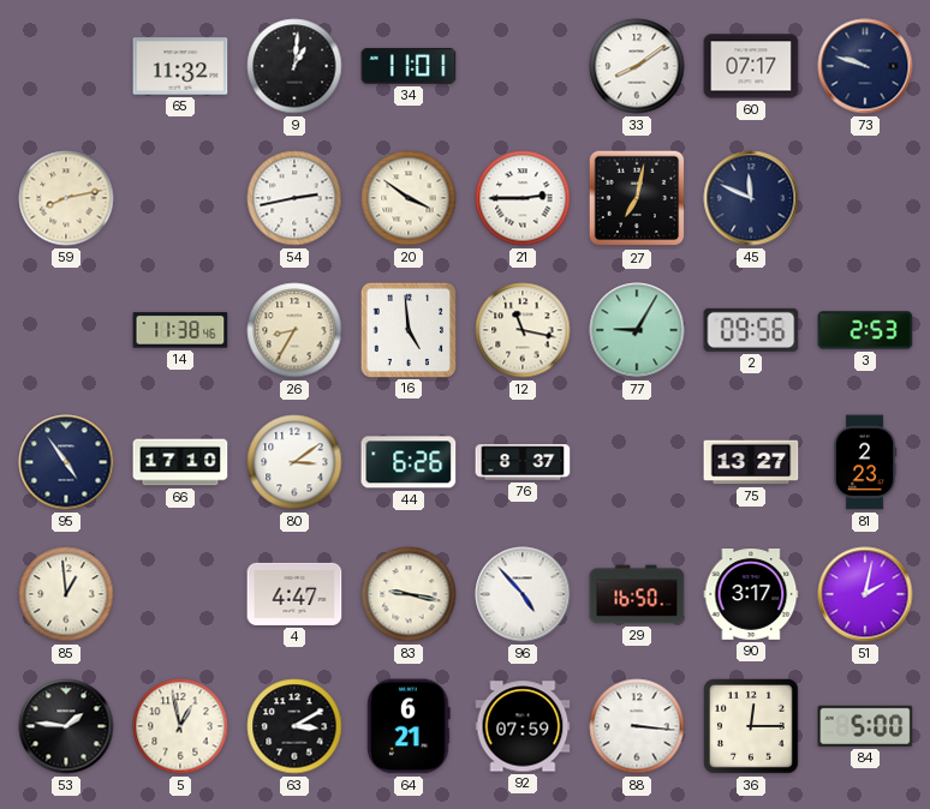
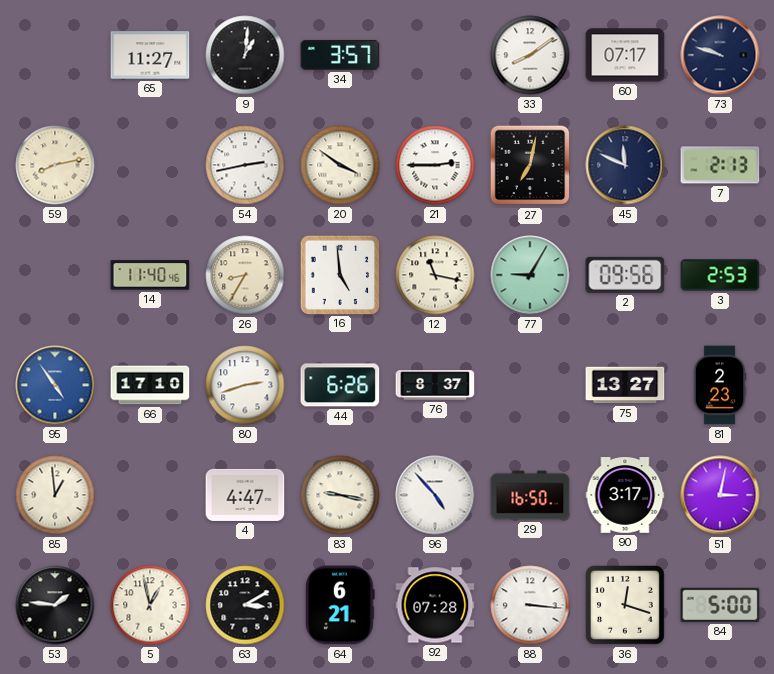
65: 11:32 -> 11:27 (150, 55)
34: 11:01 -> 3:57 (340, 55)
7: none -> 2:13 (720, 165)
14: 11:38 -> 11:40 (150, 275)
95 dial: navy -> blue (55, 385)
80: 3:09 -> 2:42 (245, 385)
51: 2:02 -> 3:02 (720, 495)
92: 07:59 -> 07:28 (435, 605)
36: 12:15 -> 12:18 (626, 606)
